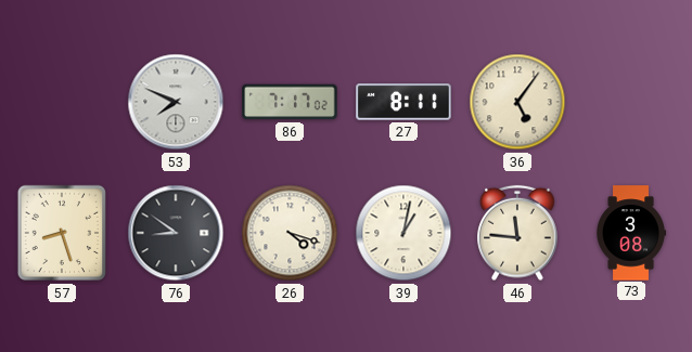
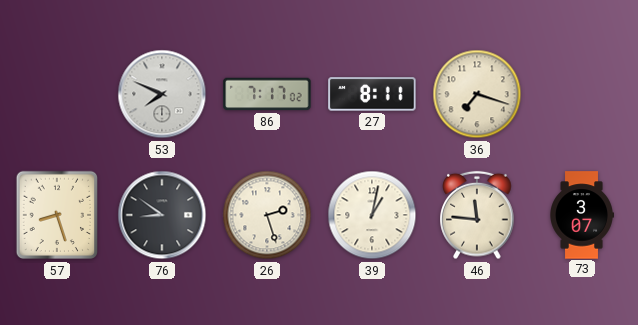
36: 5:06 -> 7:18 (477, 94)
26: 4:18 -> 2:27 (267, 215)
73: 3:08 -> 3:07 (582, 215)
